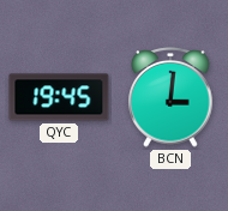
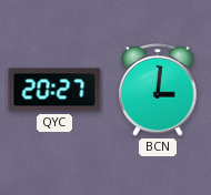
QYC: 19:45 -> 20:27 (54, 90)
